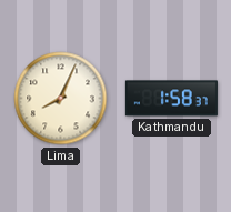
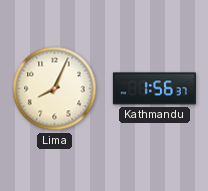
Kathmandu: 1:58 -> 1:56 (154, 89)
